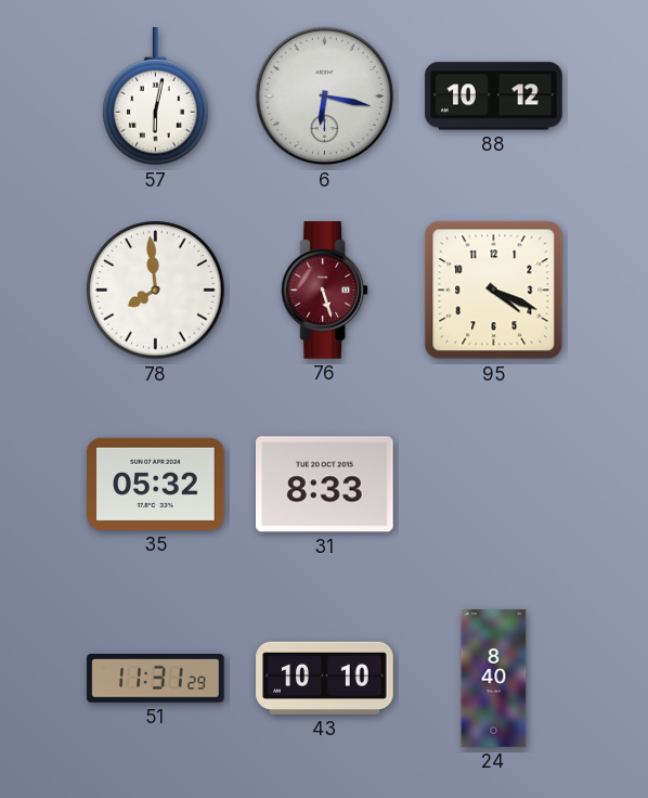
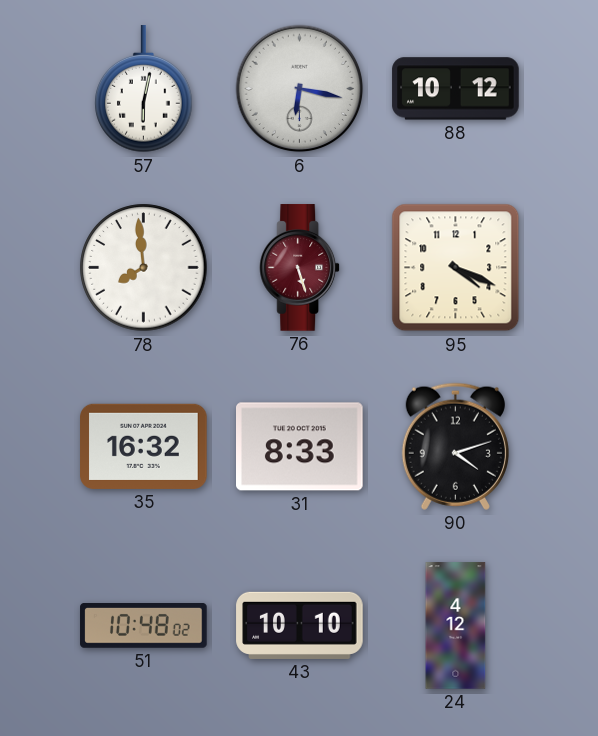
35: 05:32 -> 16:32 (144, 446)
90: none -> 4:12 (455, 446)
51: 11:31 -> 10:48 (144, 626)
24: 8:40 -> 4:12 (456, 626)
